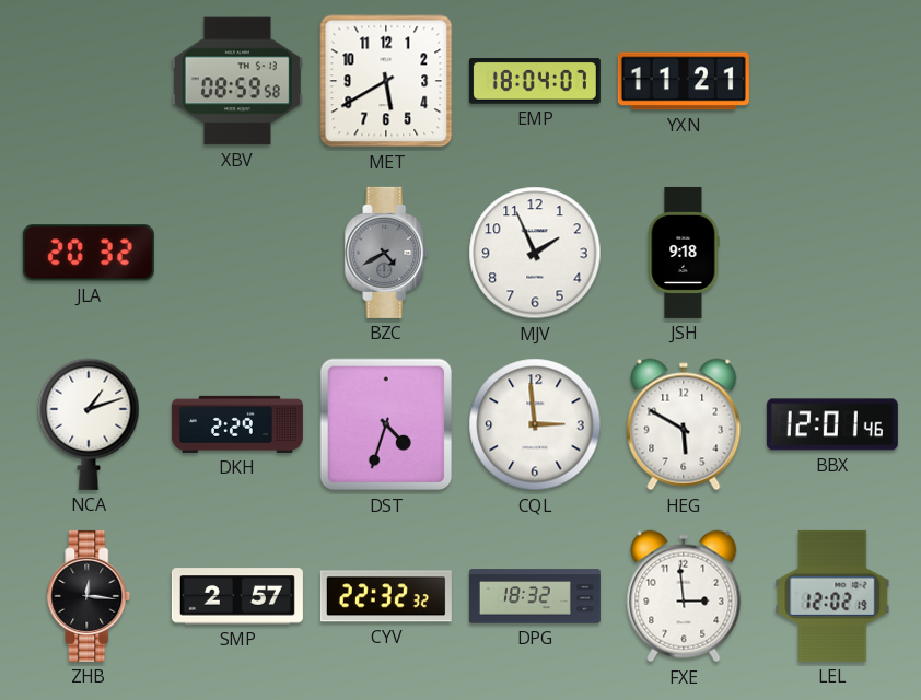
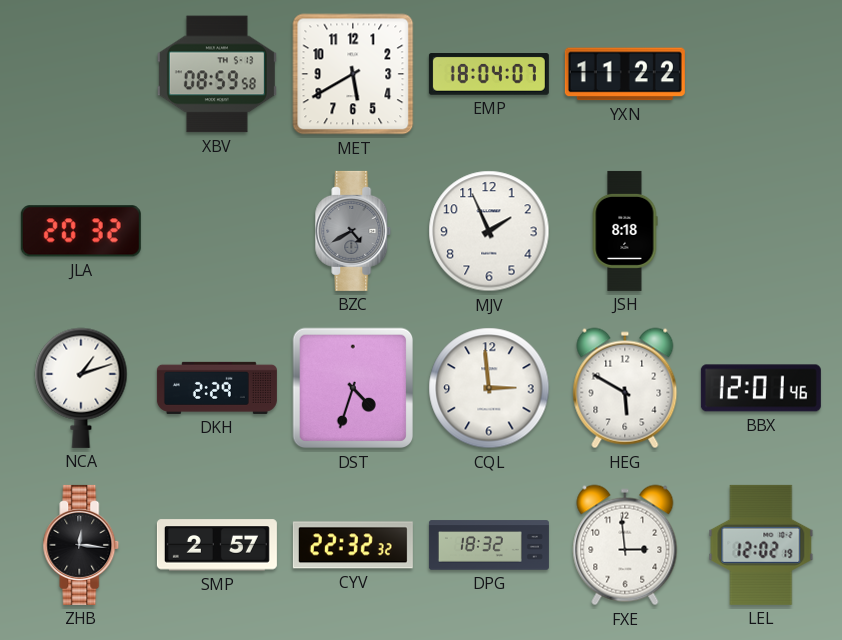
YXN: 11:21 -> 11:22 (625, 74)
JSH: 9:18 -> 8:18 (625, 231)
